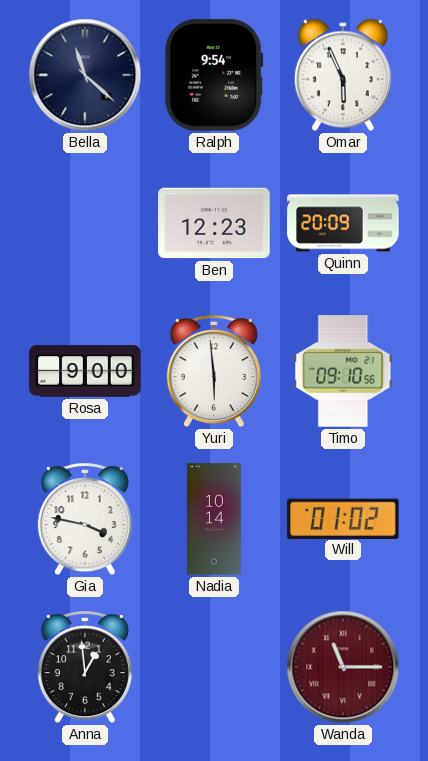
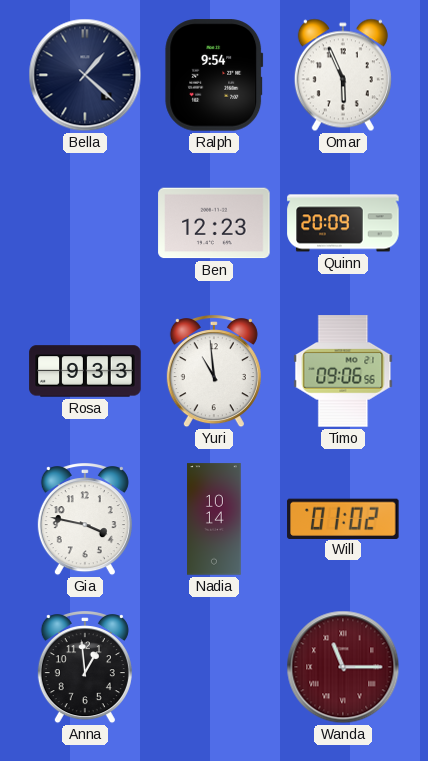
Bella: 11:22 -> 1:22 (85, 75)
Rosa: 9:00 -> 9:33 (85, 371)
Yuri: 5:59 -> 10:59 (214, 372)
Timo: 09:10 -> 09:06 (343, 371)
